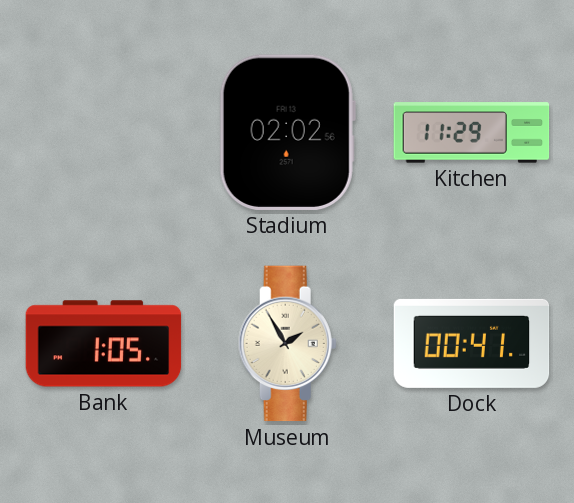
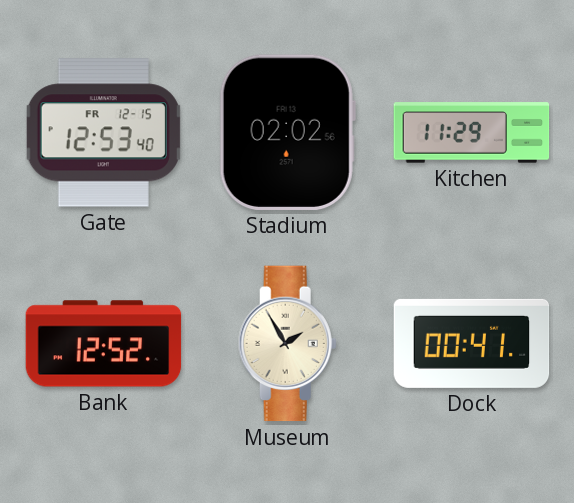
Gate: none -> 12:53 (103, 133)
Bank: 1:05 -> 12:52 (104, 344)
